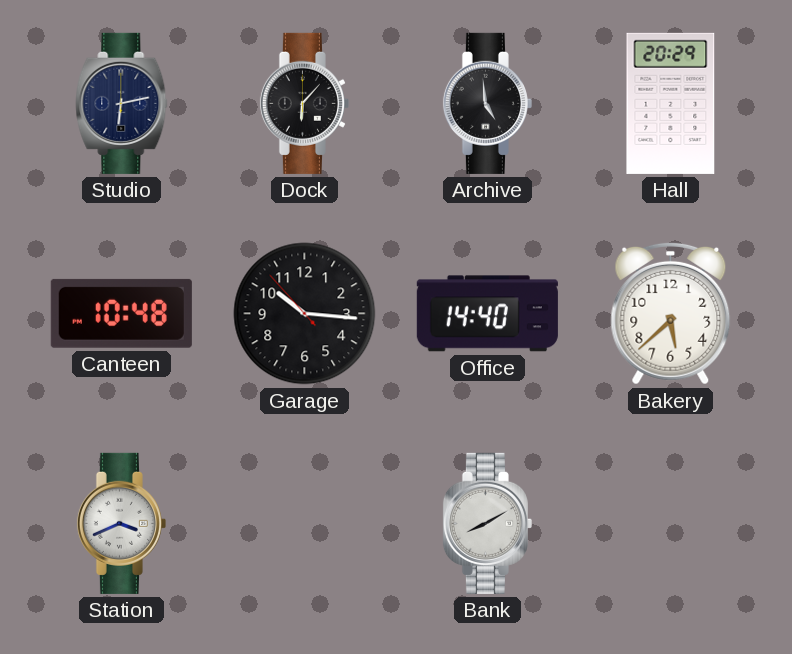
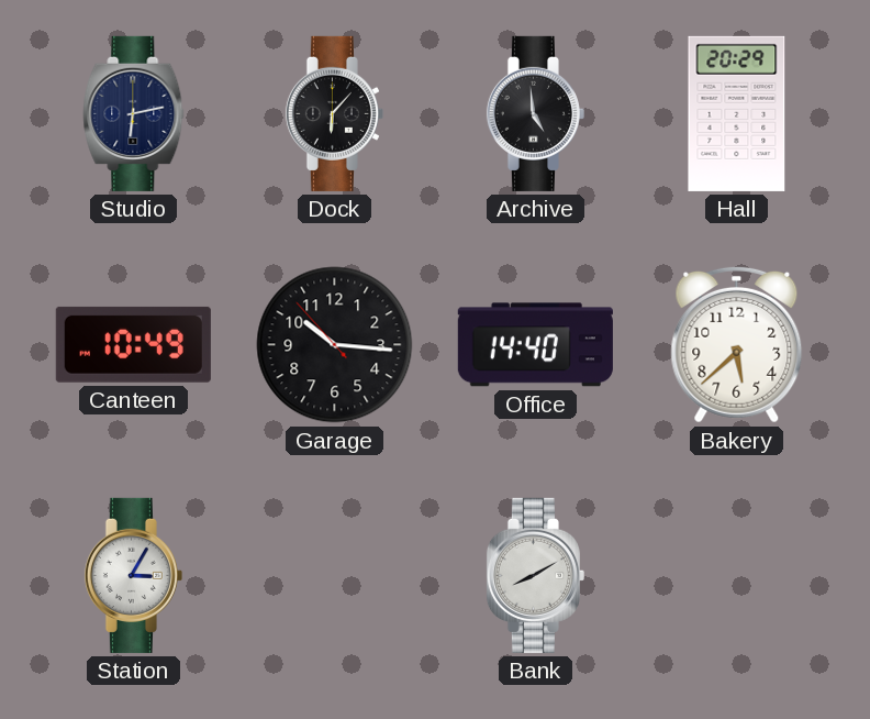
Canteen: 10:48 -> 10:49 (133, 344)
Station: 3:41 -> 3:05 (133, 575)
